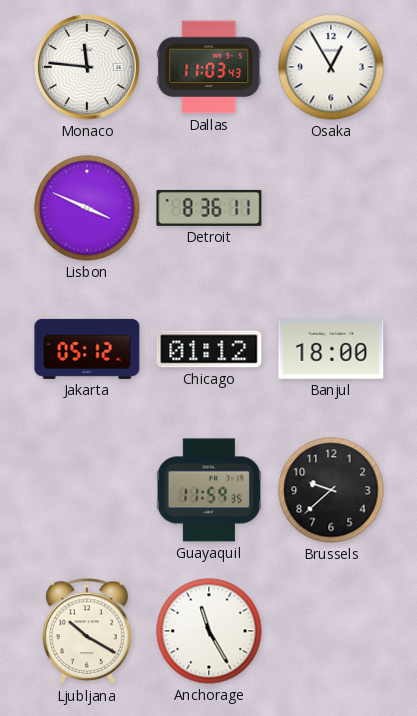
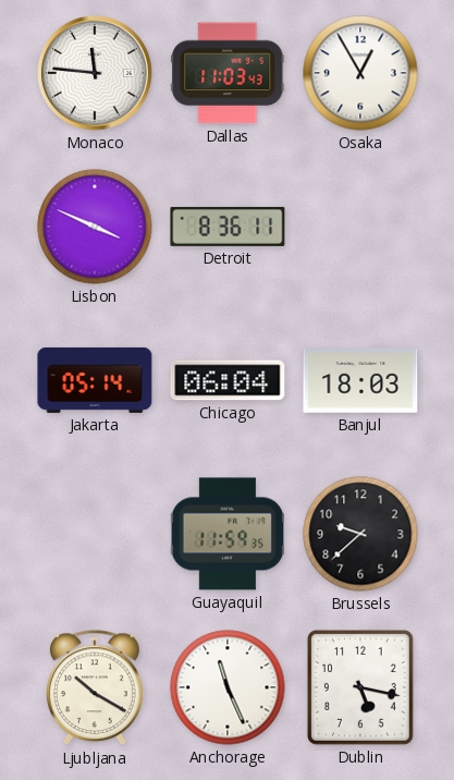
Jakarta: 05:12 -> 05:14 (95, 380)
Chicago: 01:12 -> 06:04 (228, 380)
Banjul: 18:00 -> 18:03 (360, 380)
Anchorage: 11:25 -> 11:26 (228, 687)
Dublin: none -> 5:17 (360, 688)
